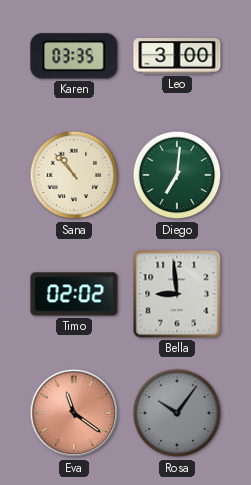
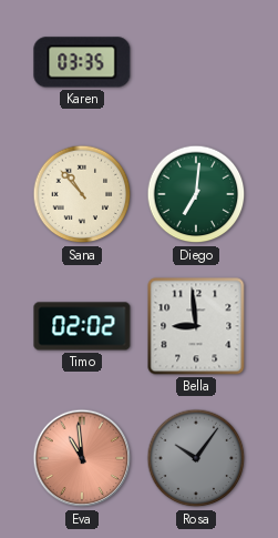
Leo: 3:00 -> none (177, 57)
Eva: 11:21 -> 10:59 (82, 458)
